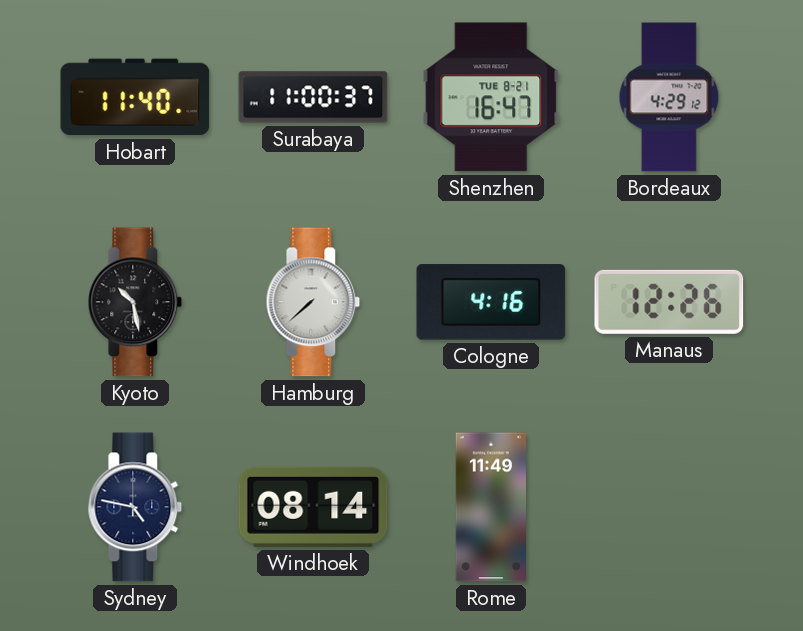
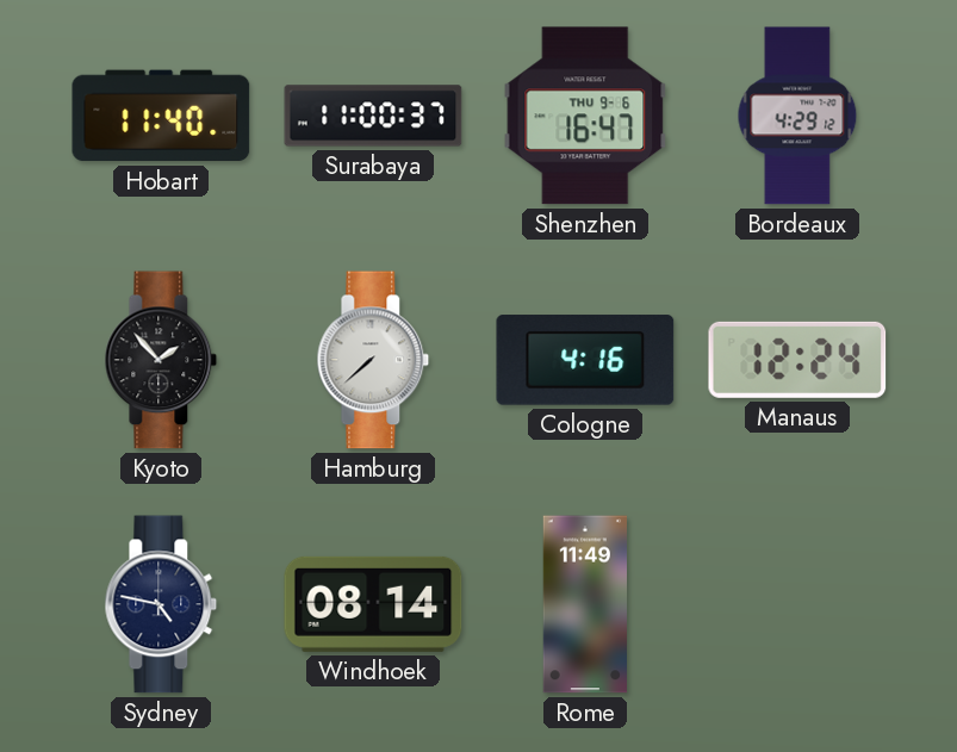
Shenzhen date: TUE 8-21 -> THU 9-6 (585, 116)
Kyoto: 10:28 -> 1:53 (161, 360)
Manaus: 12:26 -> 12:24 (797, 360)
